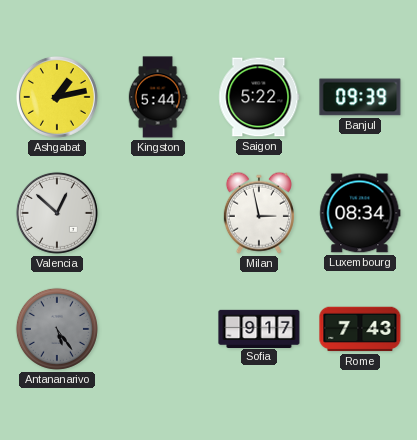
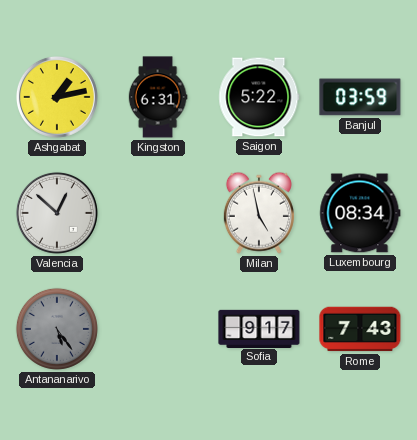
Kingston: 5:44 -> 6:31 (158, 97)
Banjul: 09:39 -> 03:59 (360, 97)
Milan: 2:58 -> 4:58 (259, 213)
